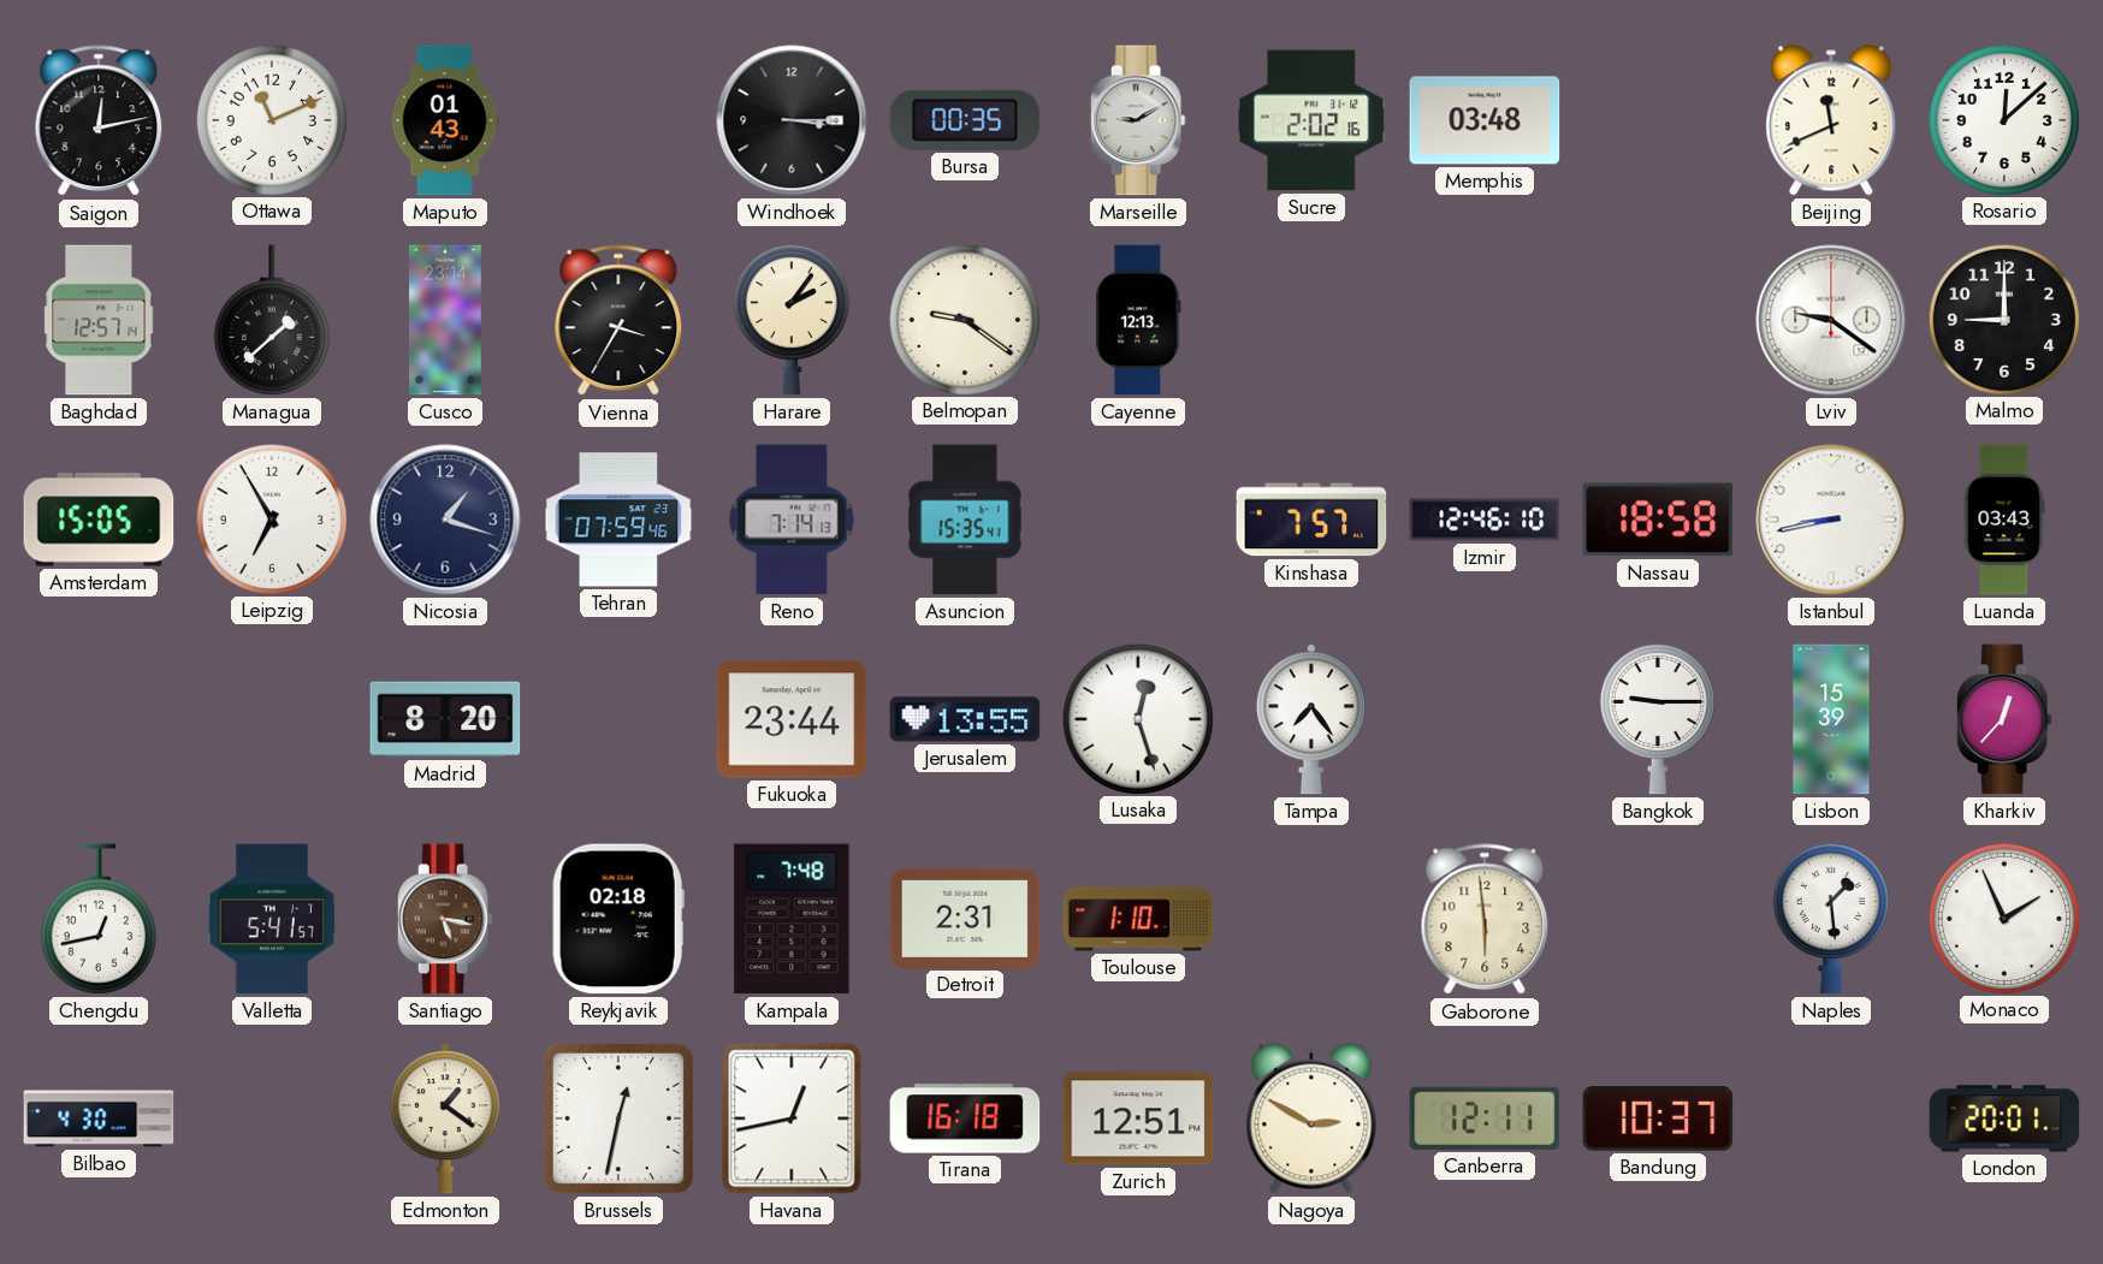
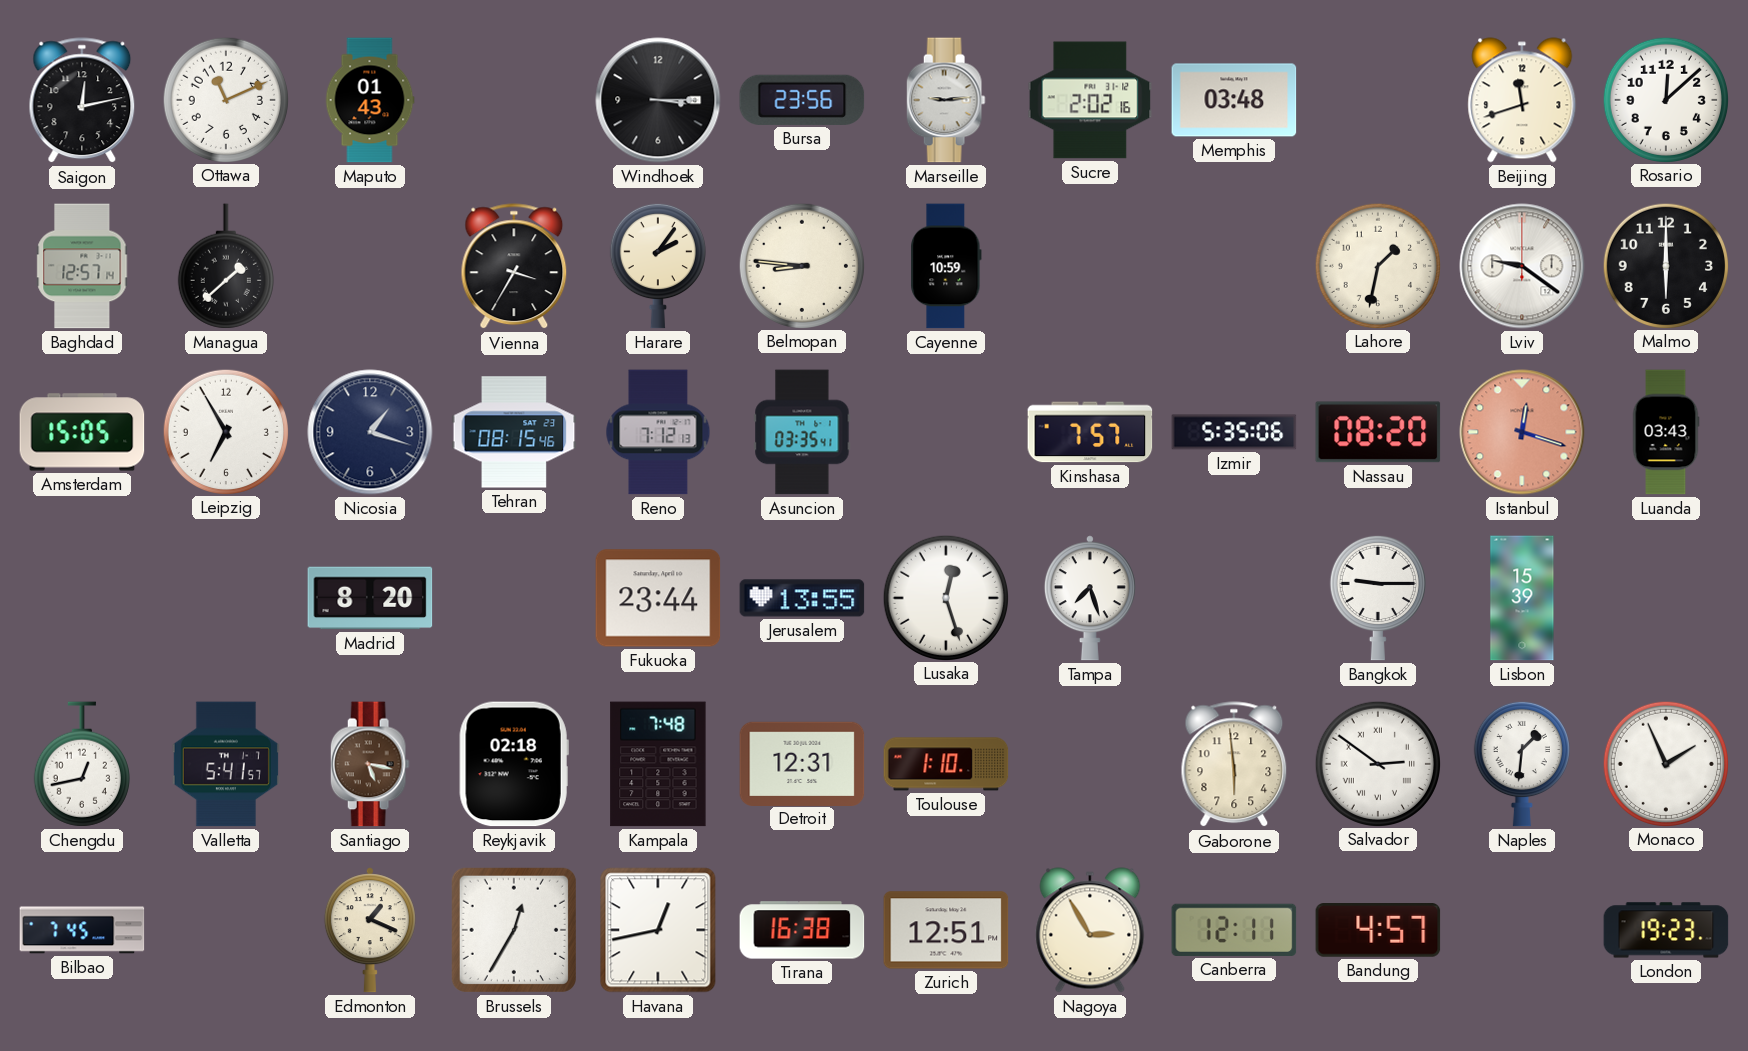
Bursa: 00:35 -> 23:56 (802, 100)
Marseille: 9:10 -> 9:14 (946, 100)
Beijing: 11:41 -> 11:42 (1522, 100)
Cusco: 23:14 -> none (445, 320)
Belmopan: 9:21 -> 8:46 (801, 265)
Cayenne: 12:13 -> 10:59 (946, 266)
Lahore: none -> 1:32 (1377, 265)
Malmo: 9:00 -> 6:00 (1665, 265)
Tehran: 07:59 -> 08:15 (514, 432)
Reno: 7:14 -> 7:12 (658, 432)
Asuncion: 15:35 -> 03:35 (802, 432)
Izmir: 12:46 -> 5:35 (1234, 432)
Nassau: 18:58 -> 08:20 (1378, 432)
Istanbul: 8:43 -> 12:18 (1522, 432)
Istanbul dial: white -> salmon (1522, 432)
Tampa: 7:24 -> 7:27 (1090, 598)
Kharkiv: 12:37 -> none (2004, 719)
Detroit: 2:31 -> 12:31 (802, 763)
Salvador: none -> 2:51 (1377, 763)
Naples: 1:29 -> 1:31 (1522, 764)
Bilbao: 4:30 -> 7:45 (82, 930)
Edmonton: 1:21 -> 1:19 (370, 930)
Brussels: 12:32 -> 12:35 (514, 930)
Tirana: 16:18 -> 16:38 (802, 930)
Nagoya: 2:50 -> 2:55 (1090, 930)
Bandung: 10:37 -> 4:57 (1378, 931)
London: 20:01 -> 19:23 (1666, 930)
